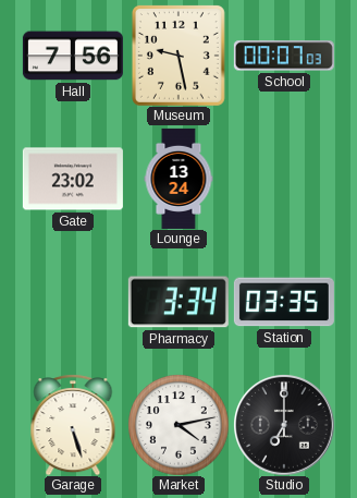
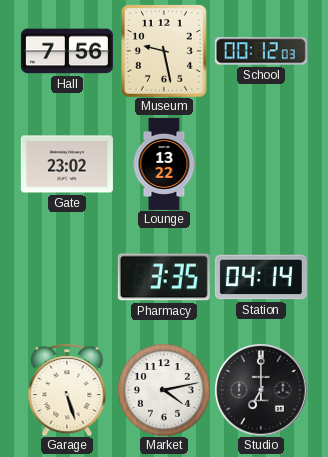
School: 00:07 -> 00:12 (261, 51)
Lounge: 13:24 -> 13:22 (164, 164)
Pharmacy: 3:34 -> 3:35 (164, 277)
Station: 03:35 -> 04:14 (261, 277)
